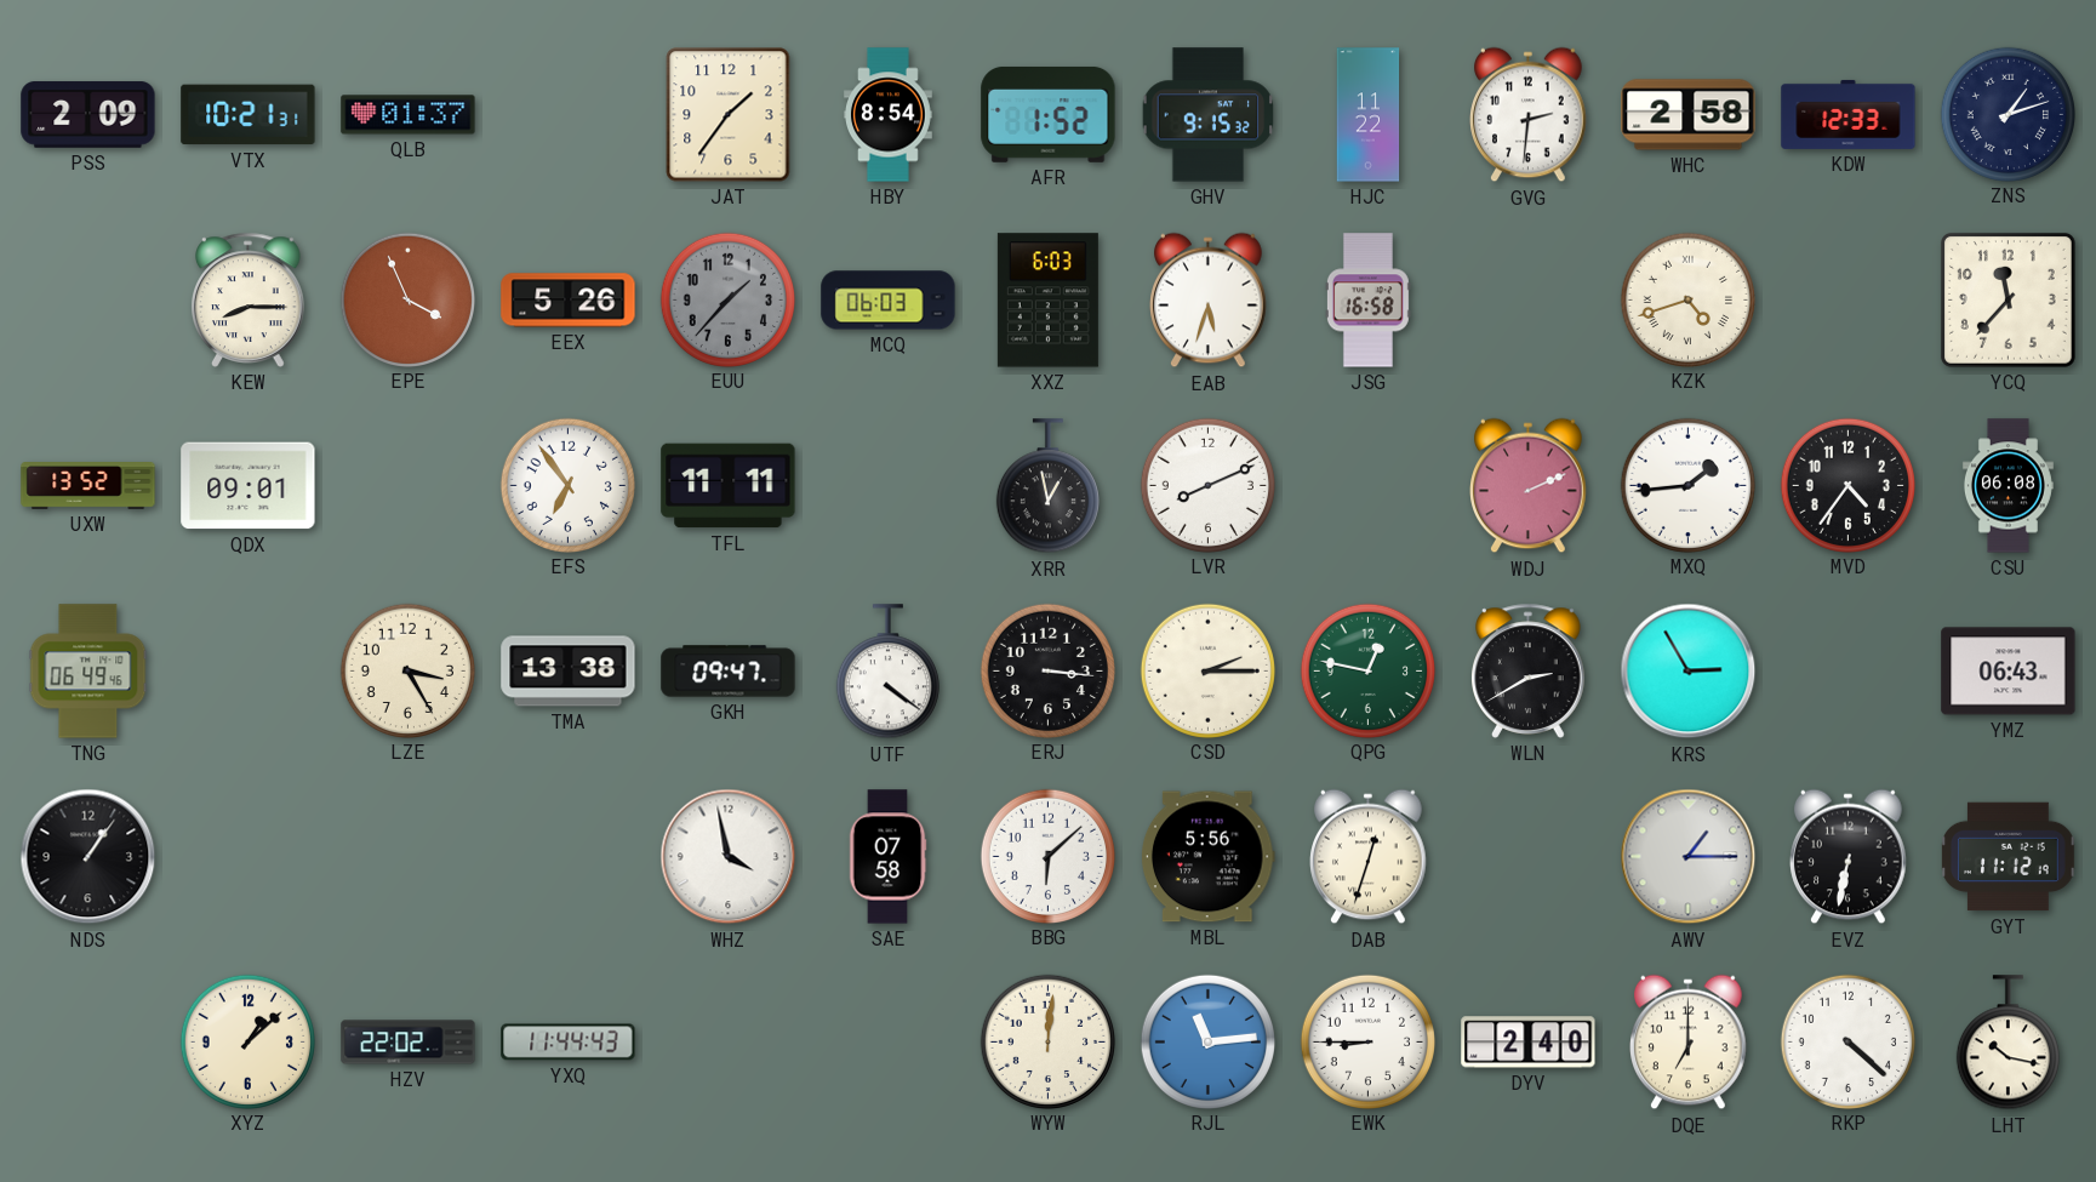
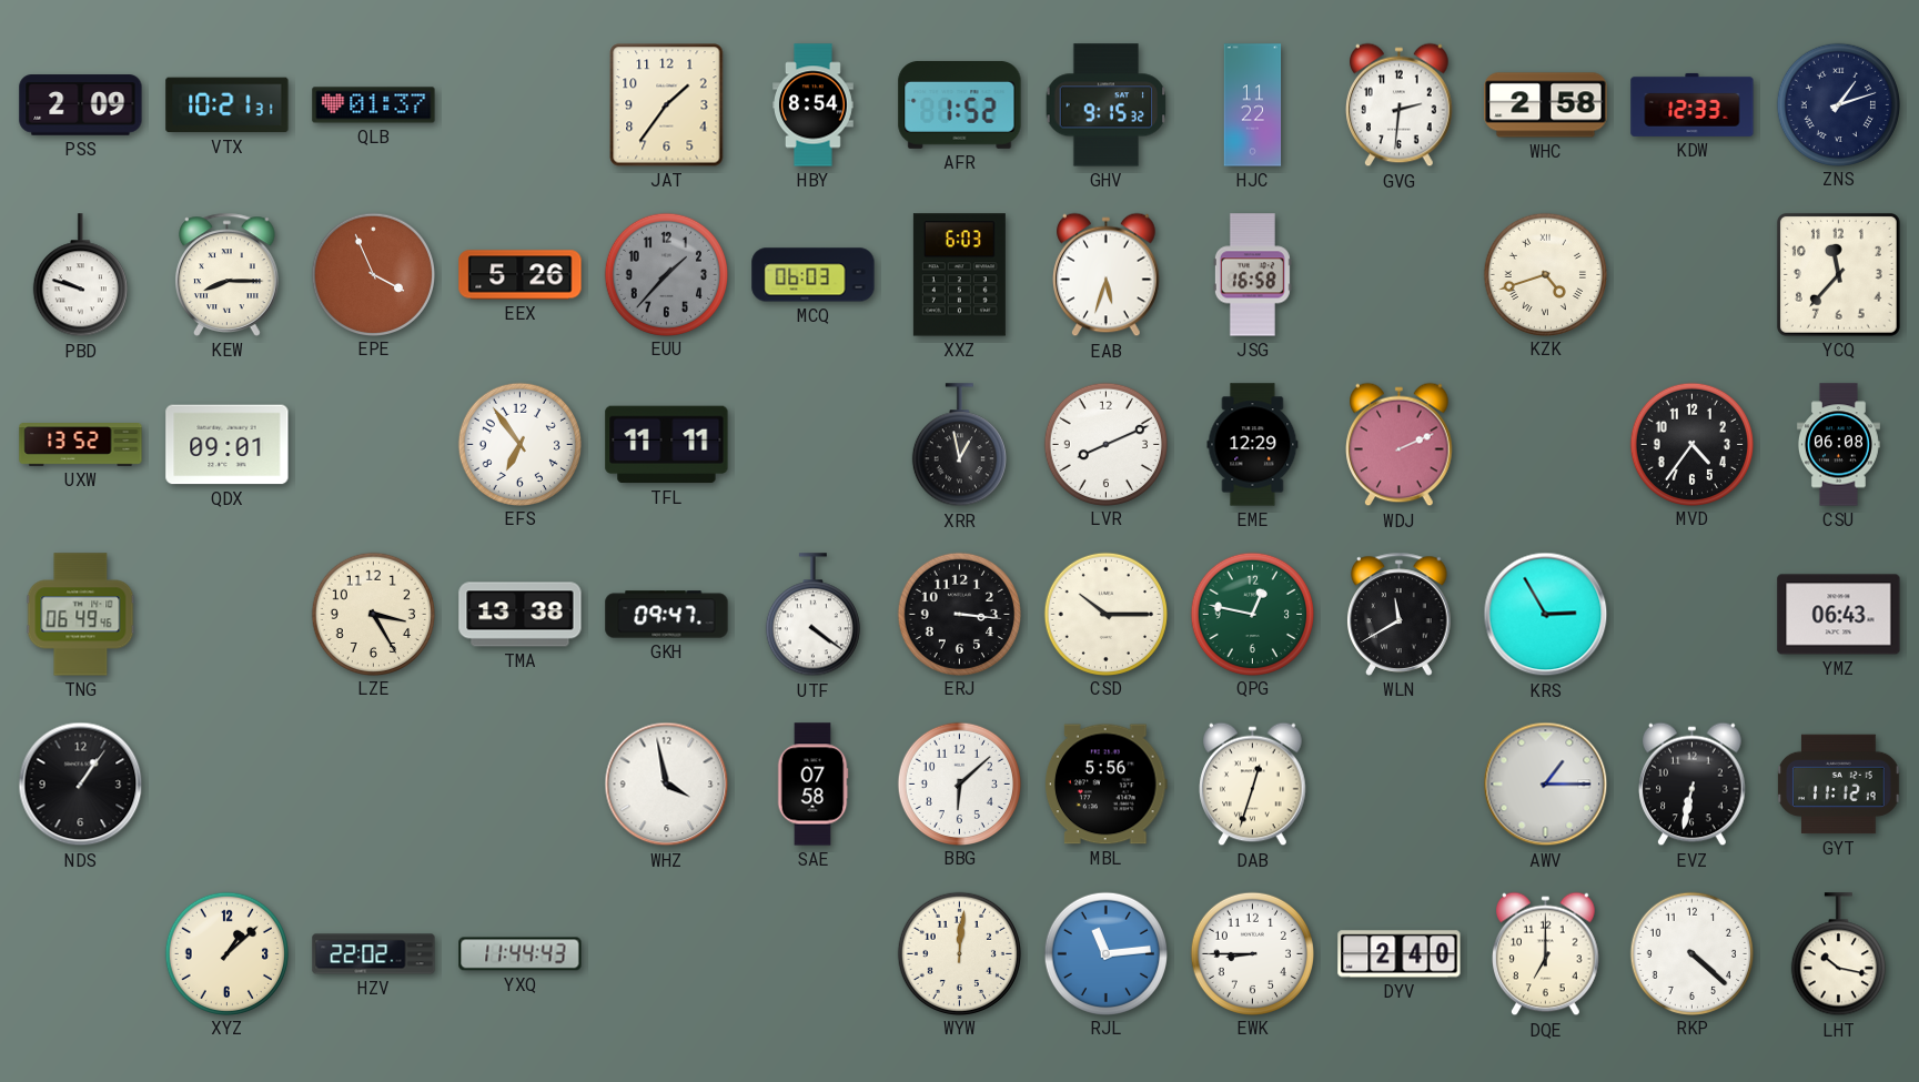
PBD: none -> 9:48 (80, 275)
EME: none -> 12:29 (1253, 445)
MXQ: 1:44 -> none (1687, 485)
CSD: 2:15 -> 10:15 (1105, 614)
WLN: 2:40 -> 11:40 (1400, 614)
